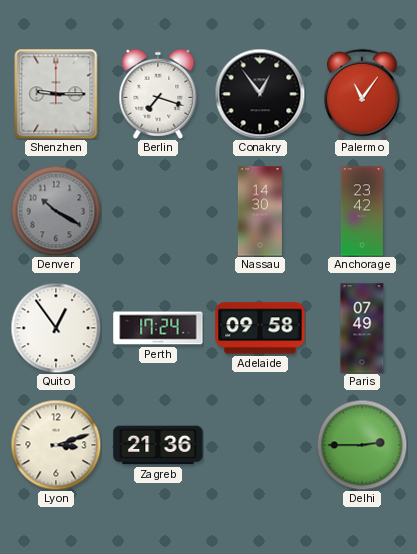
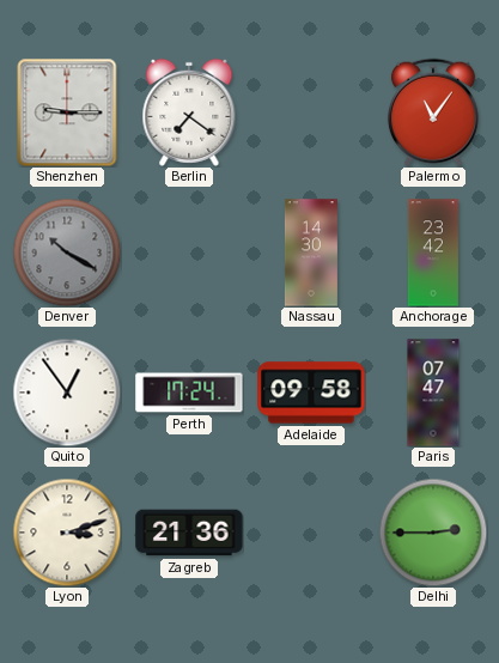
Berlin: 7:18 -> 7:21 (189, 112)
Conakry: 12:54 -> none (260, 94)
Paris: 07:49 -> 07:47 (433, 393)
